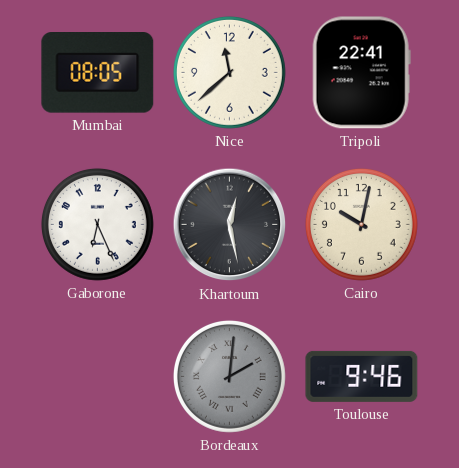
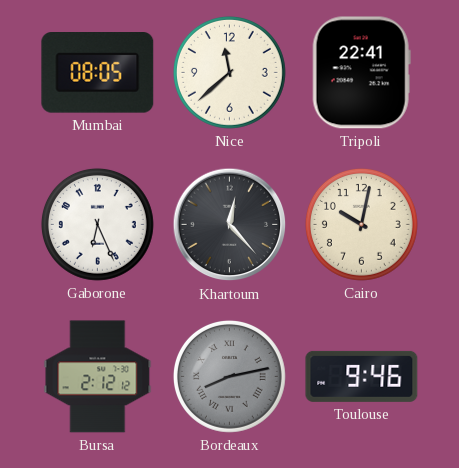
Khartoum: 12:28 -> 12:23 (230, 225)
Bursa: none -> 2:12 (98, 377)
Bordeaux: 2:01 -> 8:13 (229, 376)
